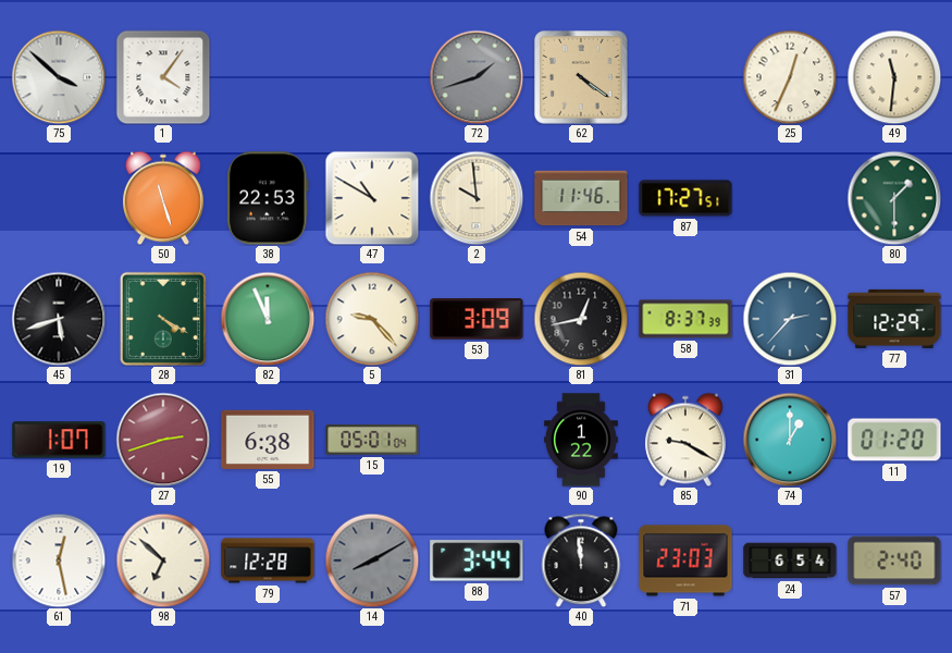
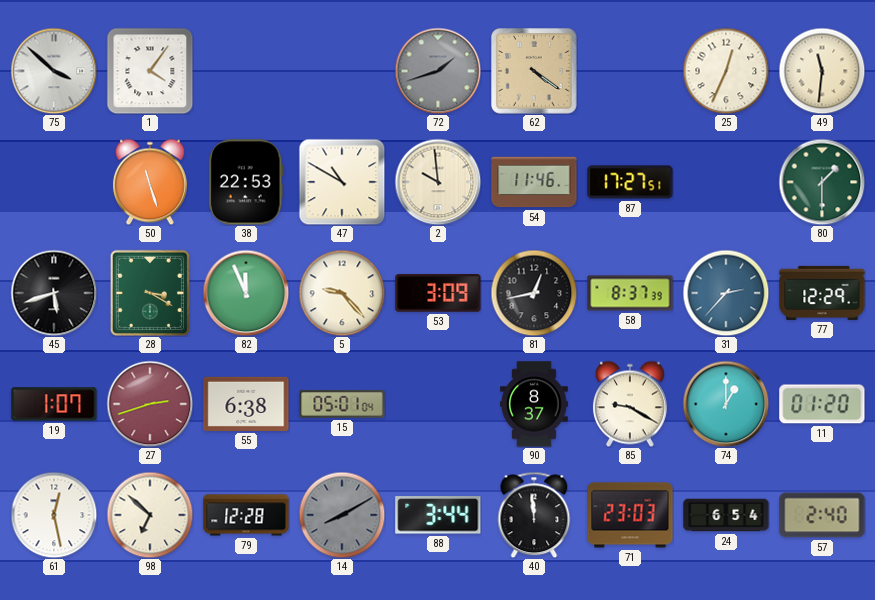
28: 4:20 -> 3:20 (150, 293)
90: 1:22 -> 8:37 (535, 404)
